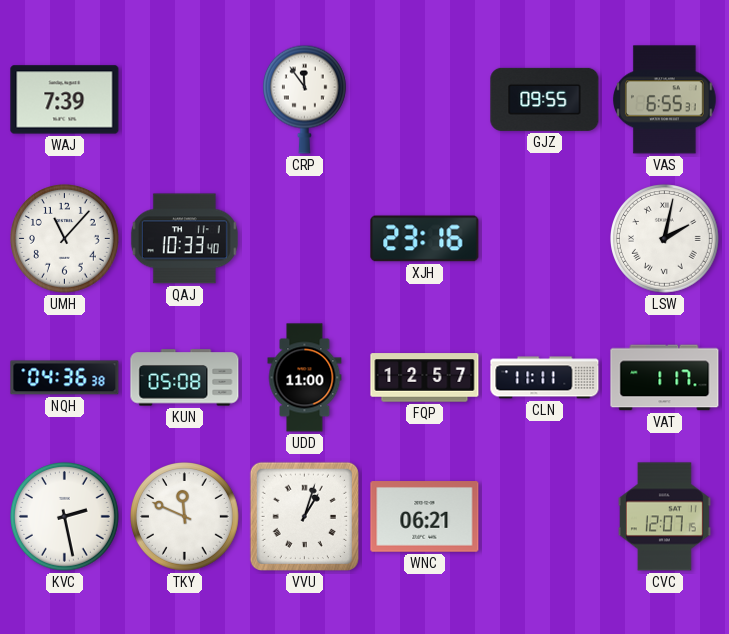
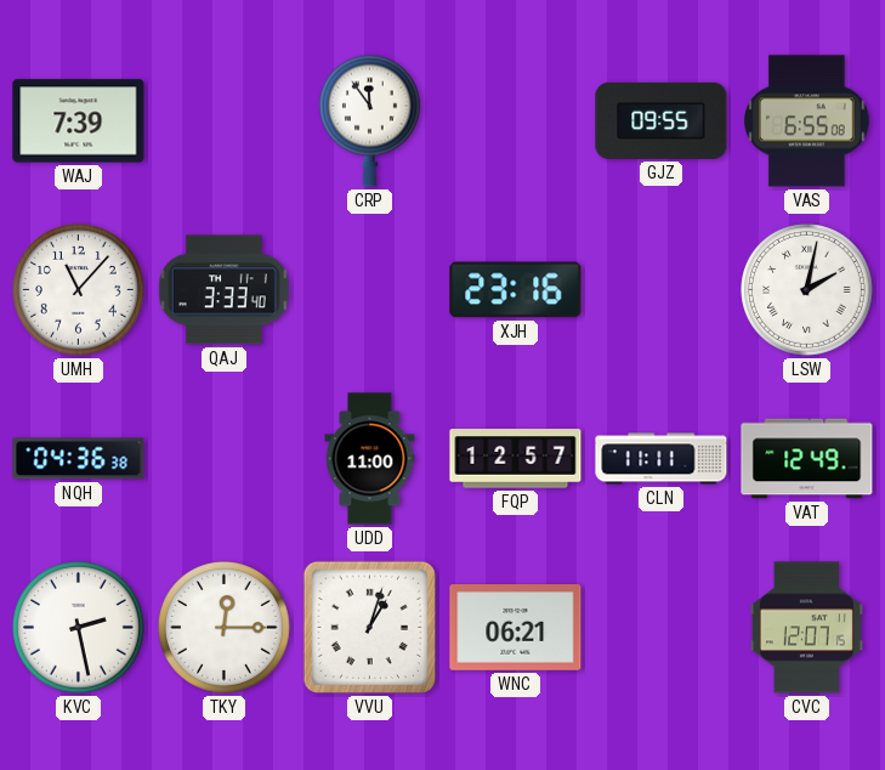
VAS: 6:55:31 -> 6:55:08 (807, 121)
QAJ: 10:33 -> 3:33 (223, 290)
KUN: 05:08 -> none (185, 378)
VAT: 1:17 -> 12:49 (807, 459)
TKY: 11:49 -> 12:15 (225, 628)
